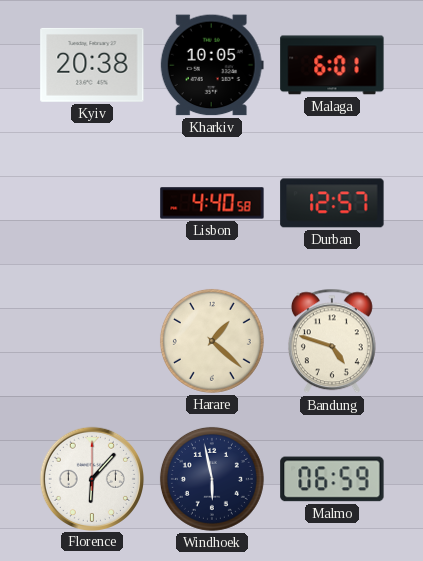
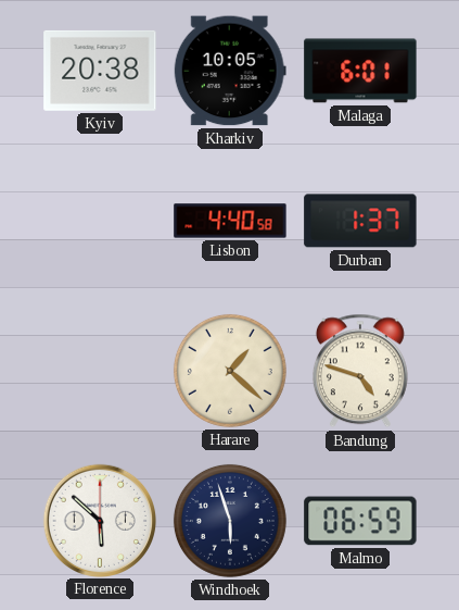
Durban: 12:57 -> 1:37 (360, 221)
Florence: 6:07 -> 5:52 (99, 520)
Windhoek: 5:58 -> 5:57 (230, 521)
